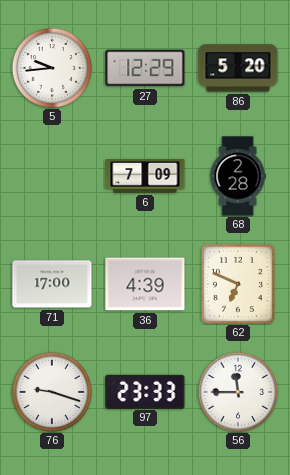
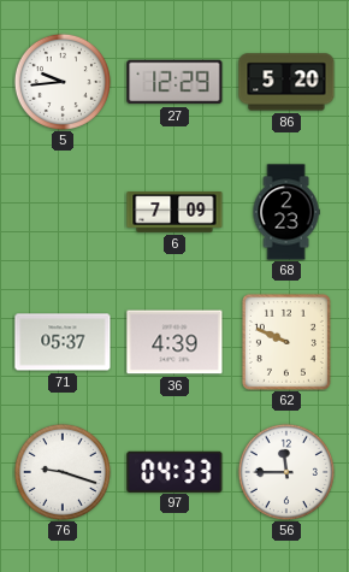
68: 2:28 -> 2:23 (286, 212)
71: 17:00 -> 05:37 (63, 342)
62: 6:49 -> 9:49 (286, 342)
97: 23:33 -> 04:33 (174, 471)
